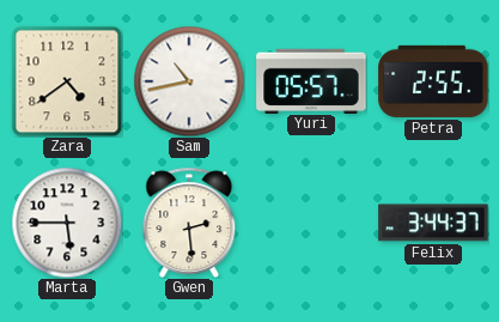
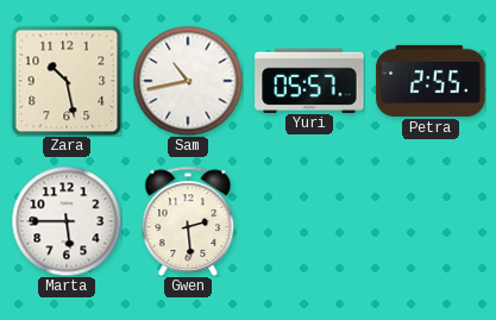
Zara: 4:39 -> 10:28 (67, 81)
Felix: 3:44 -> none (433, 223)
